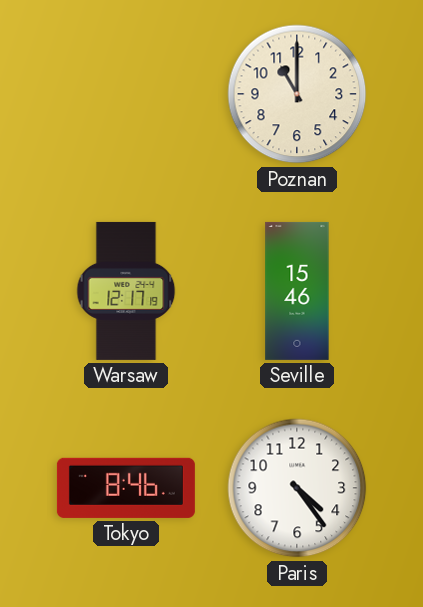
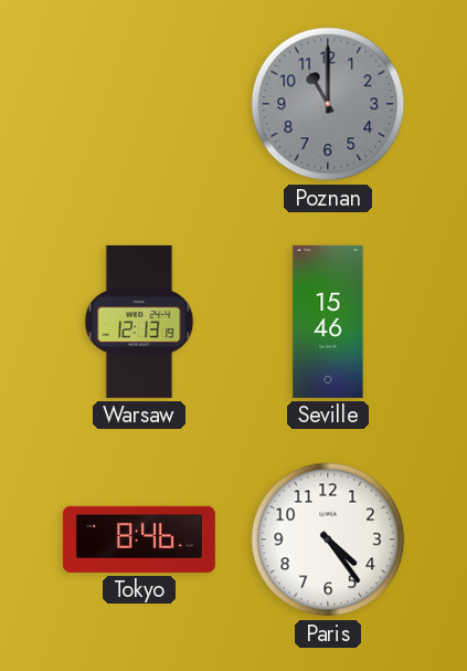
Poznan dial: cream -> grey (328, 104)
Warsaw: 12:17 -> 12:13 (139, 322)
